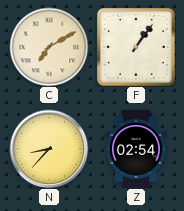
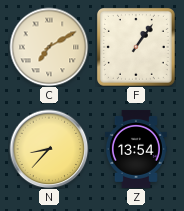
Z: 02:54 -> 13:54 (136, 150)
